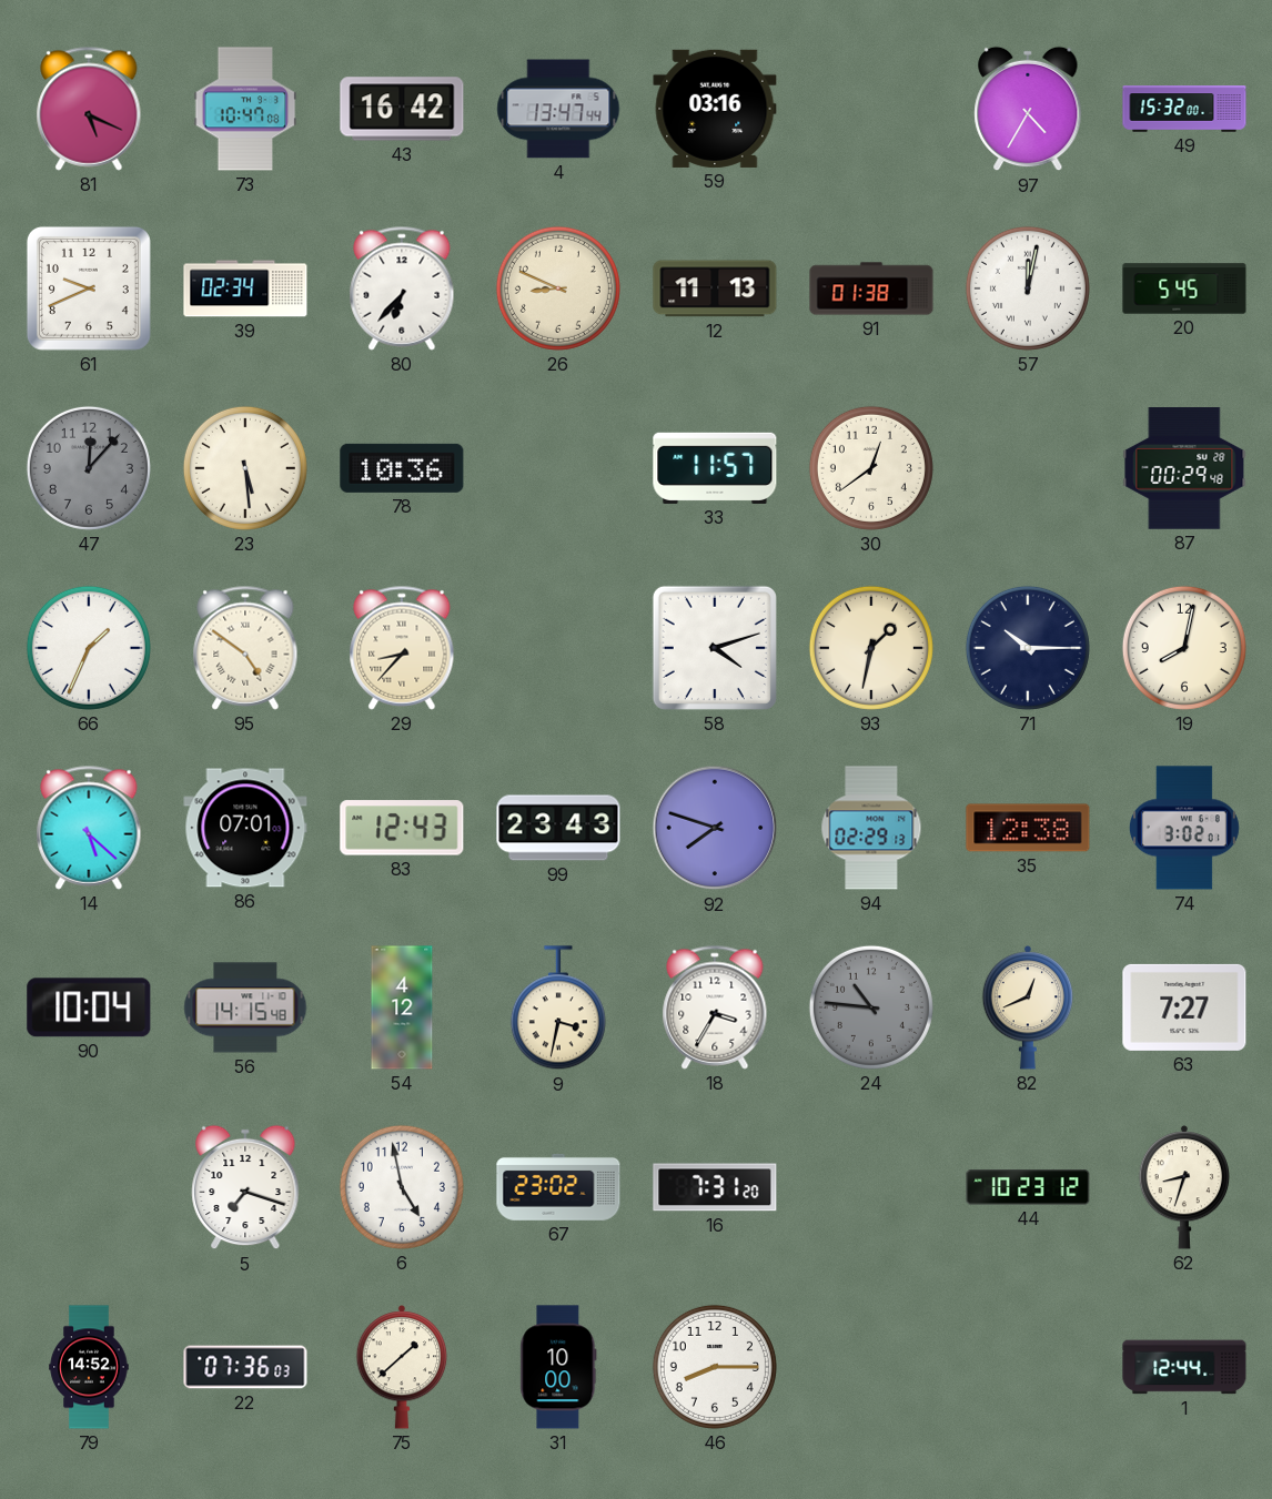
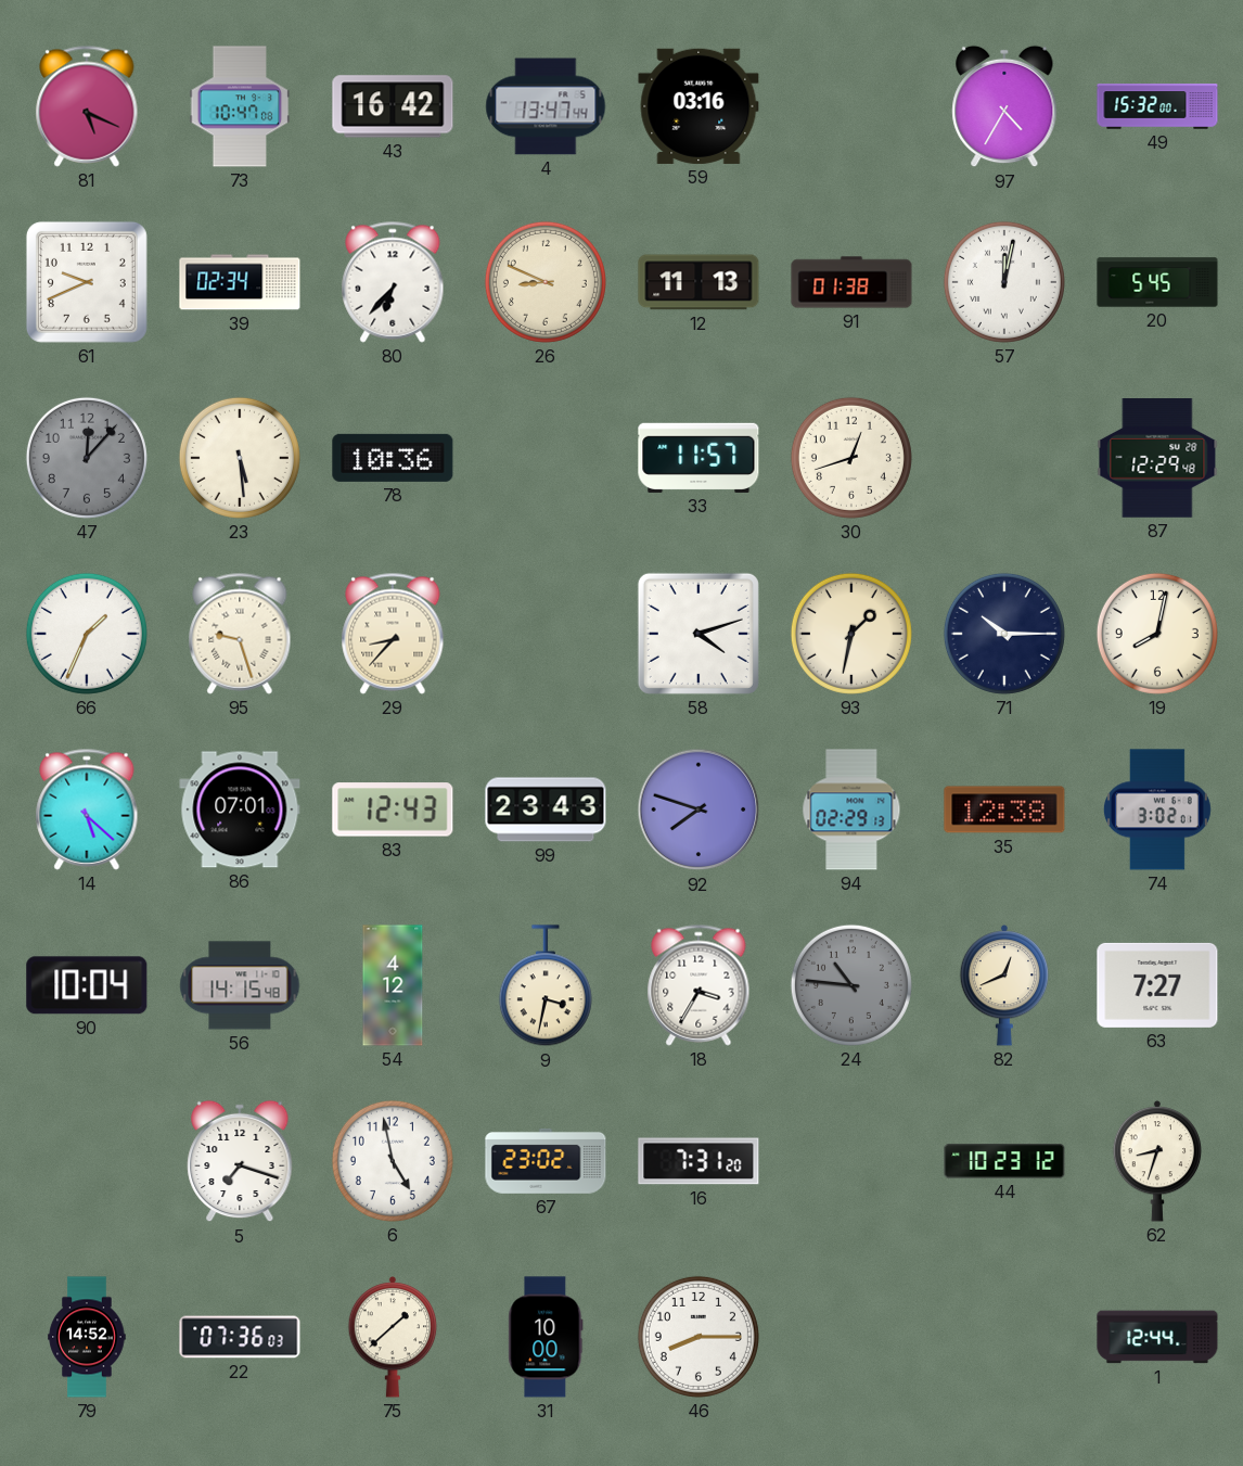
30: 12:39 -> 12:42 (851, 458)
87: 00:29 -> 12:29 (1157, 459)
95: 4:51 -> 9:27 (240, 634)
